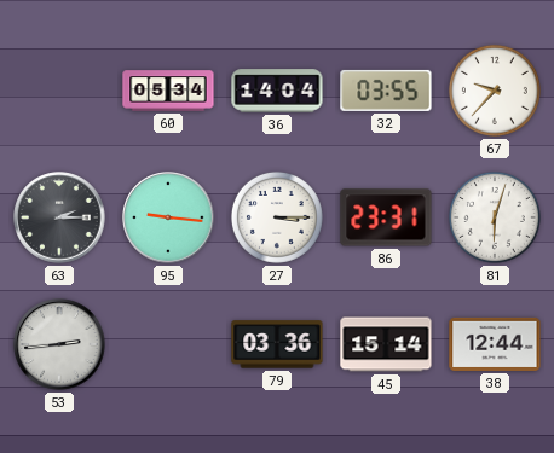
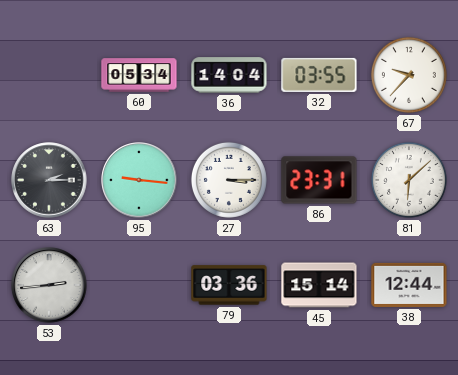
81: 6:03 -> 6:08 (409, 180)
